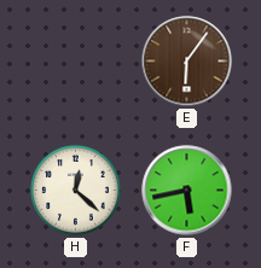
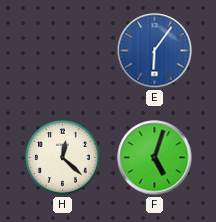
E dial: brown -> blue (155, 51)
F: 5:43 -> 5:03 (155, 158)
